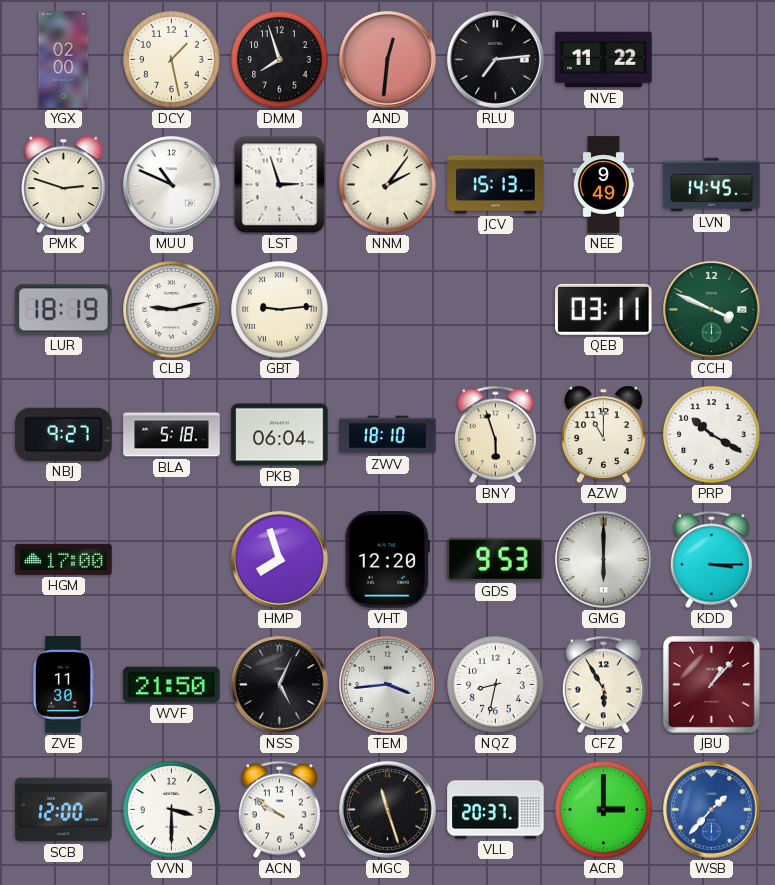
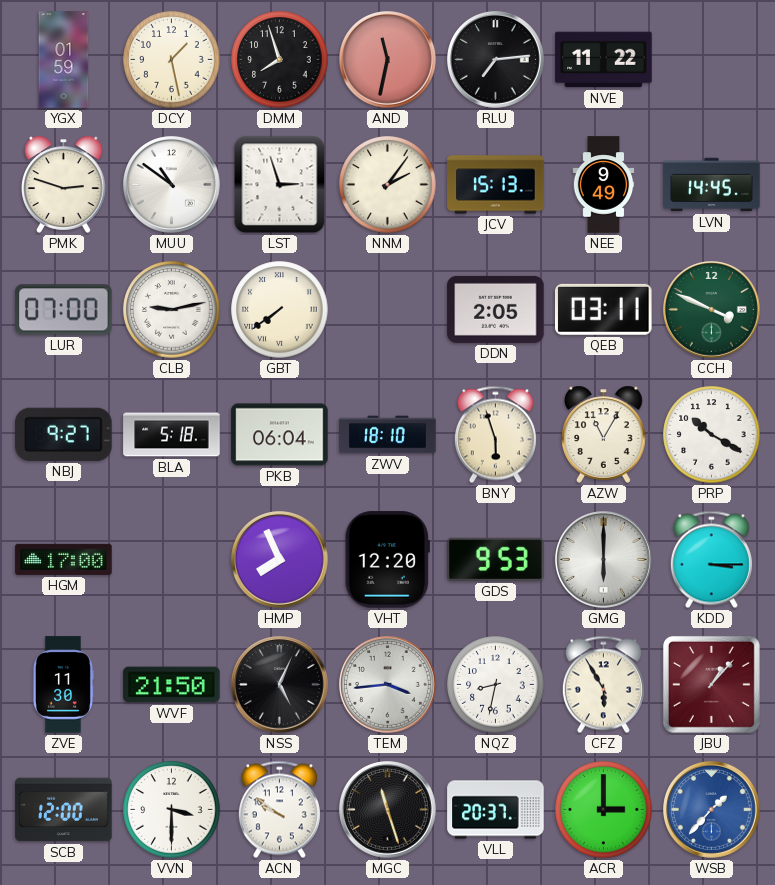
YGX: 02:00 -> 01:59 (64, 60)
AND: 12:31 -> 11:32 (388, 60)
MUU: 10:49 -> 10:51 (172, 185)
LUR: 18:19 -> 07:00 (64, 310)
GBT: 9:14 -> 7:39 (280, 310)
DDN: none -> 2:05 (496, 309)
AZW: 11:00 -> 11:05 (604, 434)
HMP: 7:57 -> 7:56 (280, 560)
